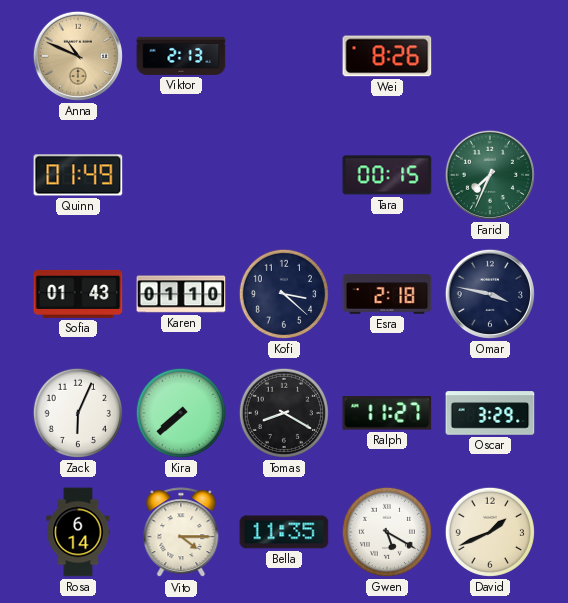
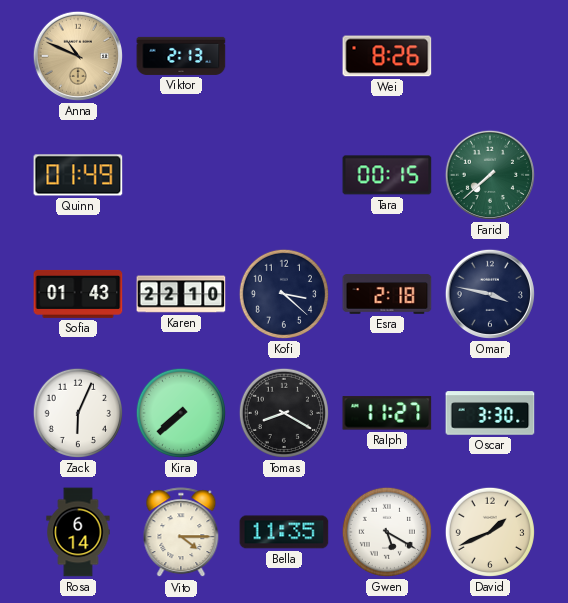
Farid: 7:34 -> 7:38 (490, 175)
Karen: 01:10 -> 22:10 (181, 294)
Oscar: 3:29 -> 3:30 (490, 413)
